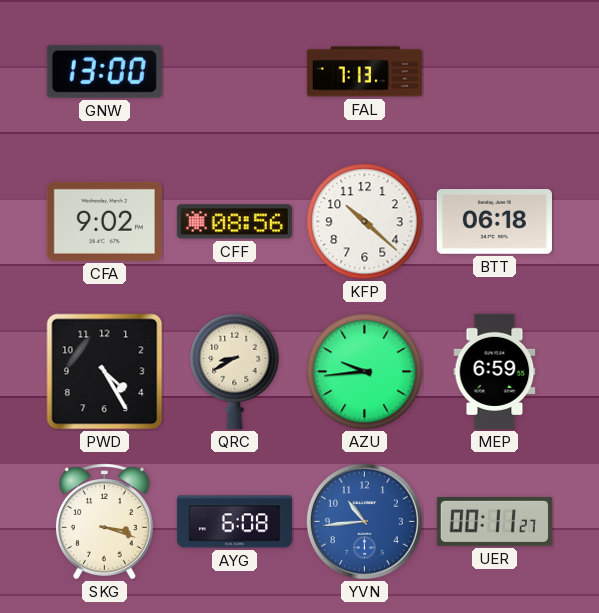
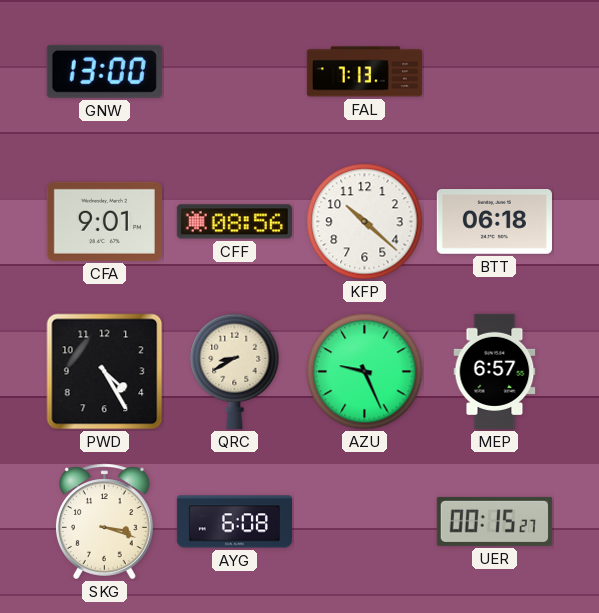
CFA: 9:02 -> 9:01 (104, 221)
AZU: 9:44 -> 9:26 (365, 372)
MEP: 6:59 -> 6:57 (495, 371)
YVN: 10:44 -> none (364, 521)
UER: 00:11 -> 00:15 (494, 521)
